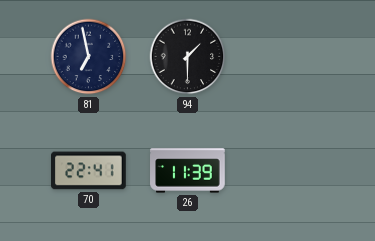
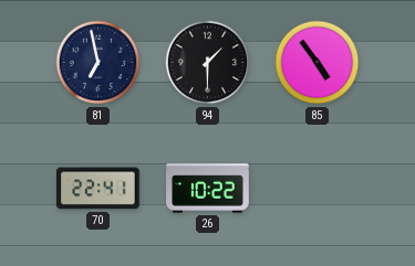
85: none -> 4:54 (318, 63)
26: 11:39 -> 10:22 (208, 189)
